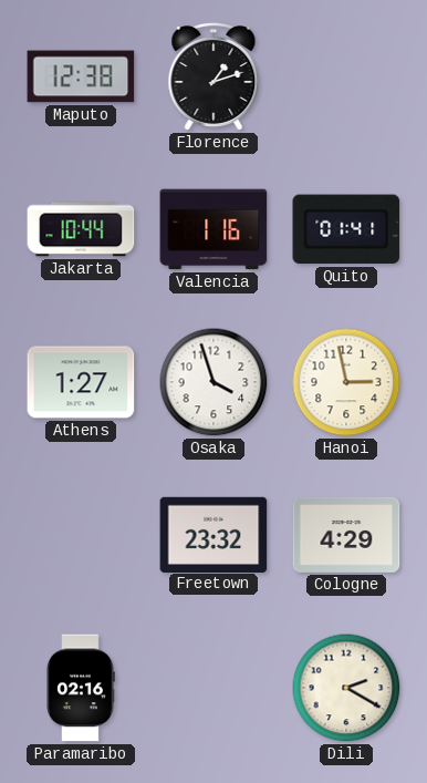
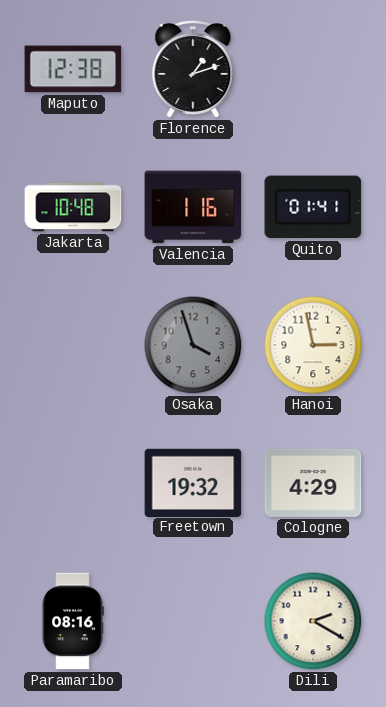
Jakarta: 10:44 -> 10:48 (73, 207)
Athens: 1:27 -> none (81, 382)
Osaka dial: white -> grey (193, 345)
Freetown: 23:32 -> 19:32 (193, 482)
Paramaribo: 02:16 -> 08:16 (73, 621)
